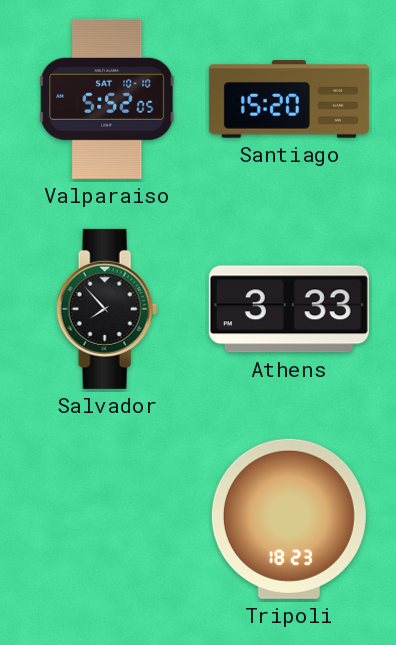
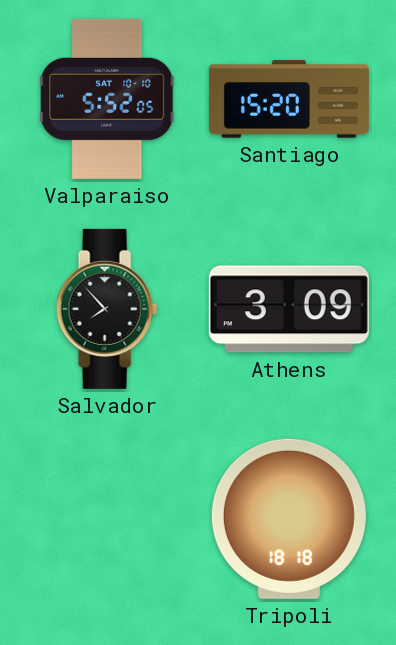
Athens: 3:33 -> 3:09 (289, 309)
Tripoli: 18:23 -> 18:18 (289, 519)
